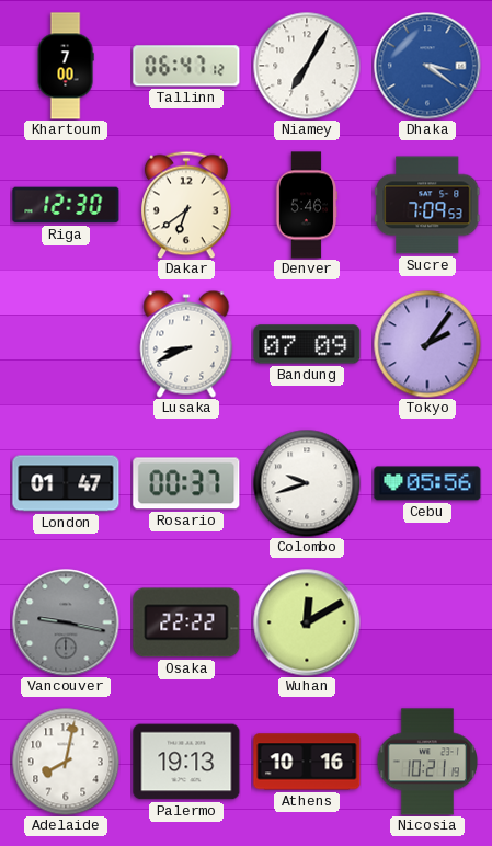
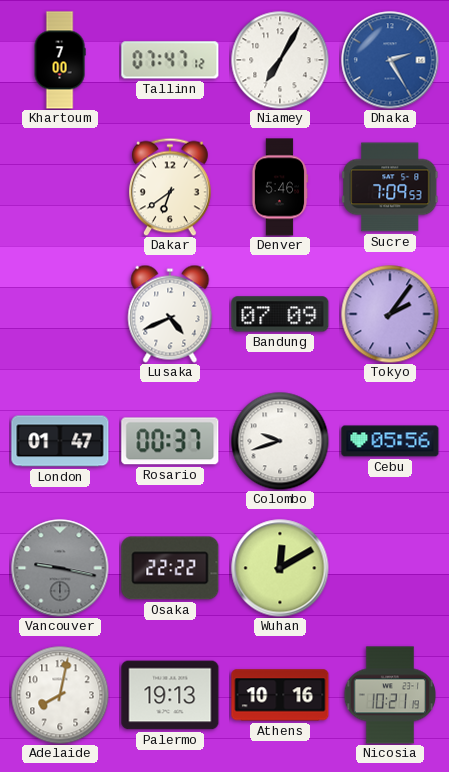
Tallinn: 06:47 -> 07:47 (170, 60)
Dhaka: 3:21 -> 2:25 (390, 60)
Riga: 12:30 -> none (66, 205)
Lusaka: 8:41 -> 4:41 (170, 314)
